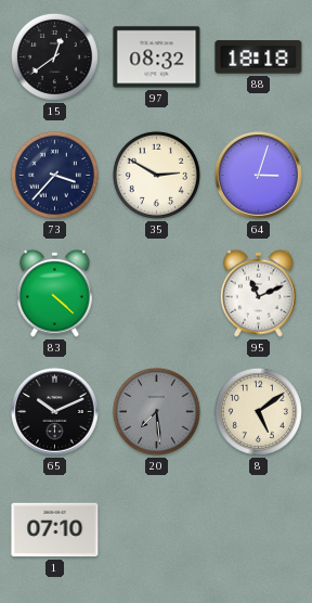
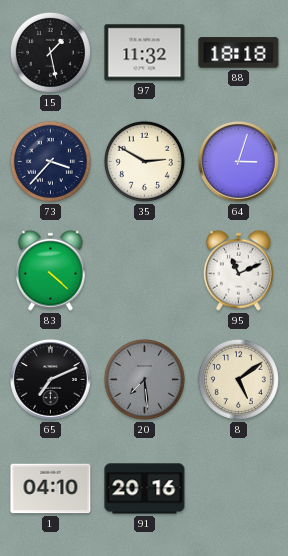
15: 12:39 -> 1:28 (50, 52)
97: 08:32 -> 11:32 (145, 53)
65: 10:11 -> 7:11 (51, 380)
1: 07:10 -> 04:10 (51, 489)
91: none -> 20:16 (145, 489)
